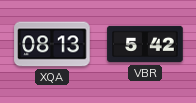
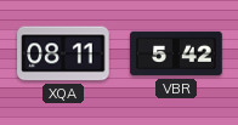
XQA: 08:13 -> 08:11 (63, 53)
